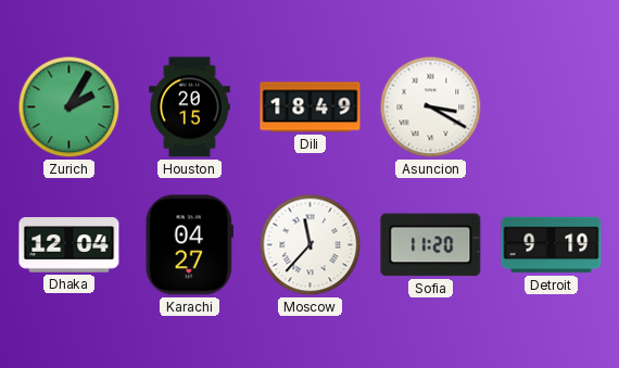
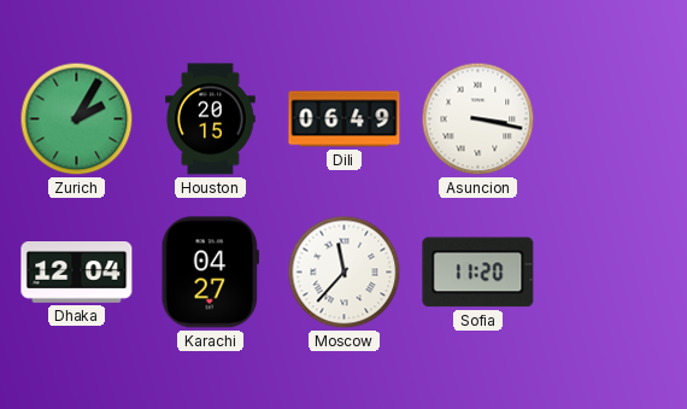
Dili: 18:49 -> 06:49 (345, 119)
Asuncion: 3:20 -> 3:17 (478, 119)
Detroit: 9:19 -> none (552, 245)
